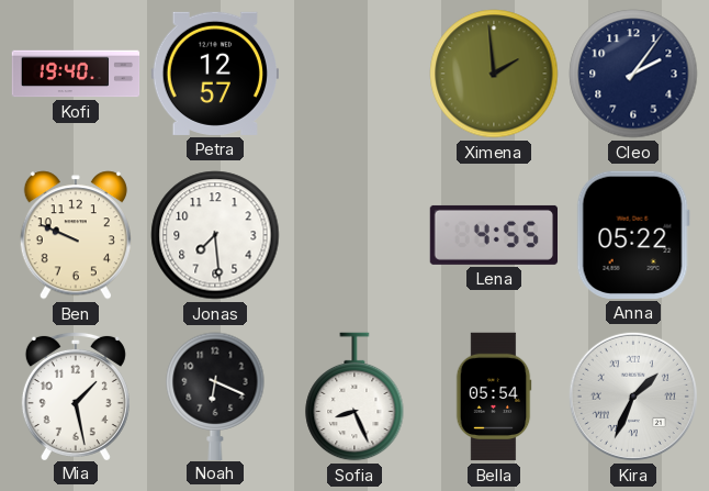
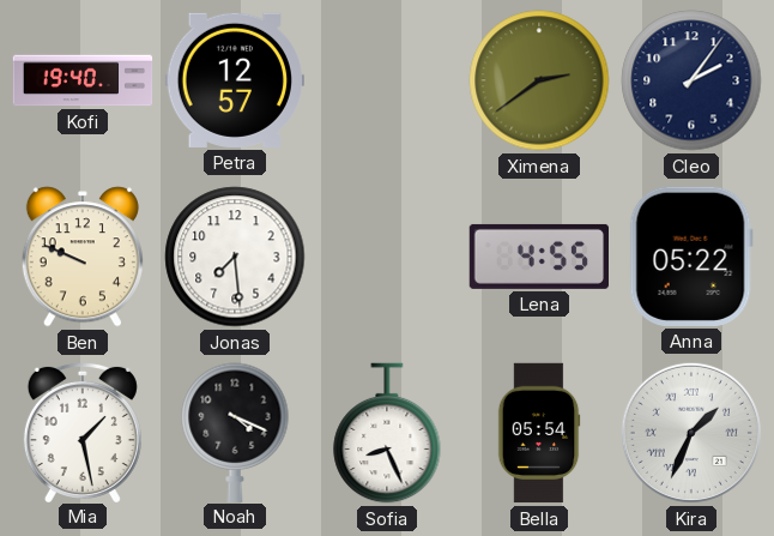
Ximena: 1:59 -> 2:39 (539, 80)
Noah: 6:19 -> 4:19 (235, 432)
